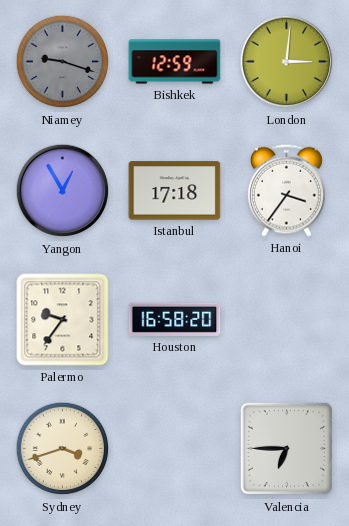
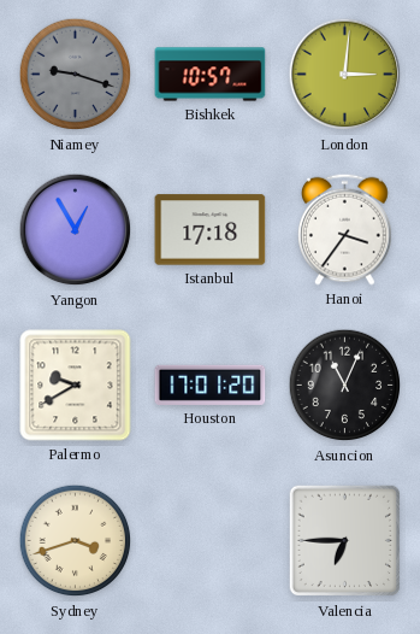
Bishkek: 12:59 -> 10:57 (211, 75)
Palermo: 9:36 -> 9:40 (76, 386)
Houston: 16:58 -> 17:01 (211, 384)
Asuncion: none -> 11:04 (345, 386)
